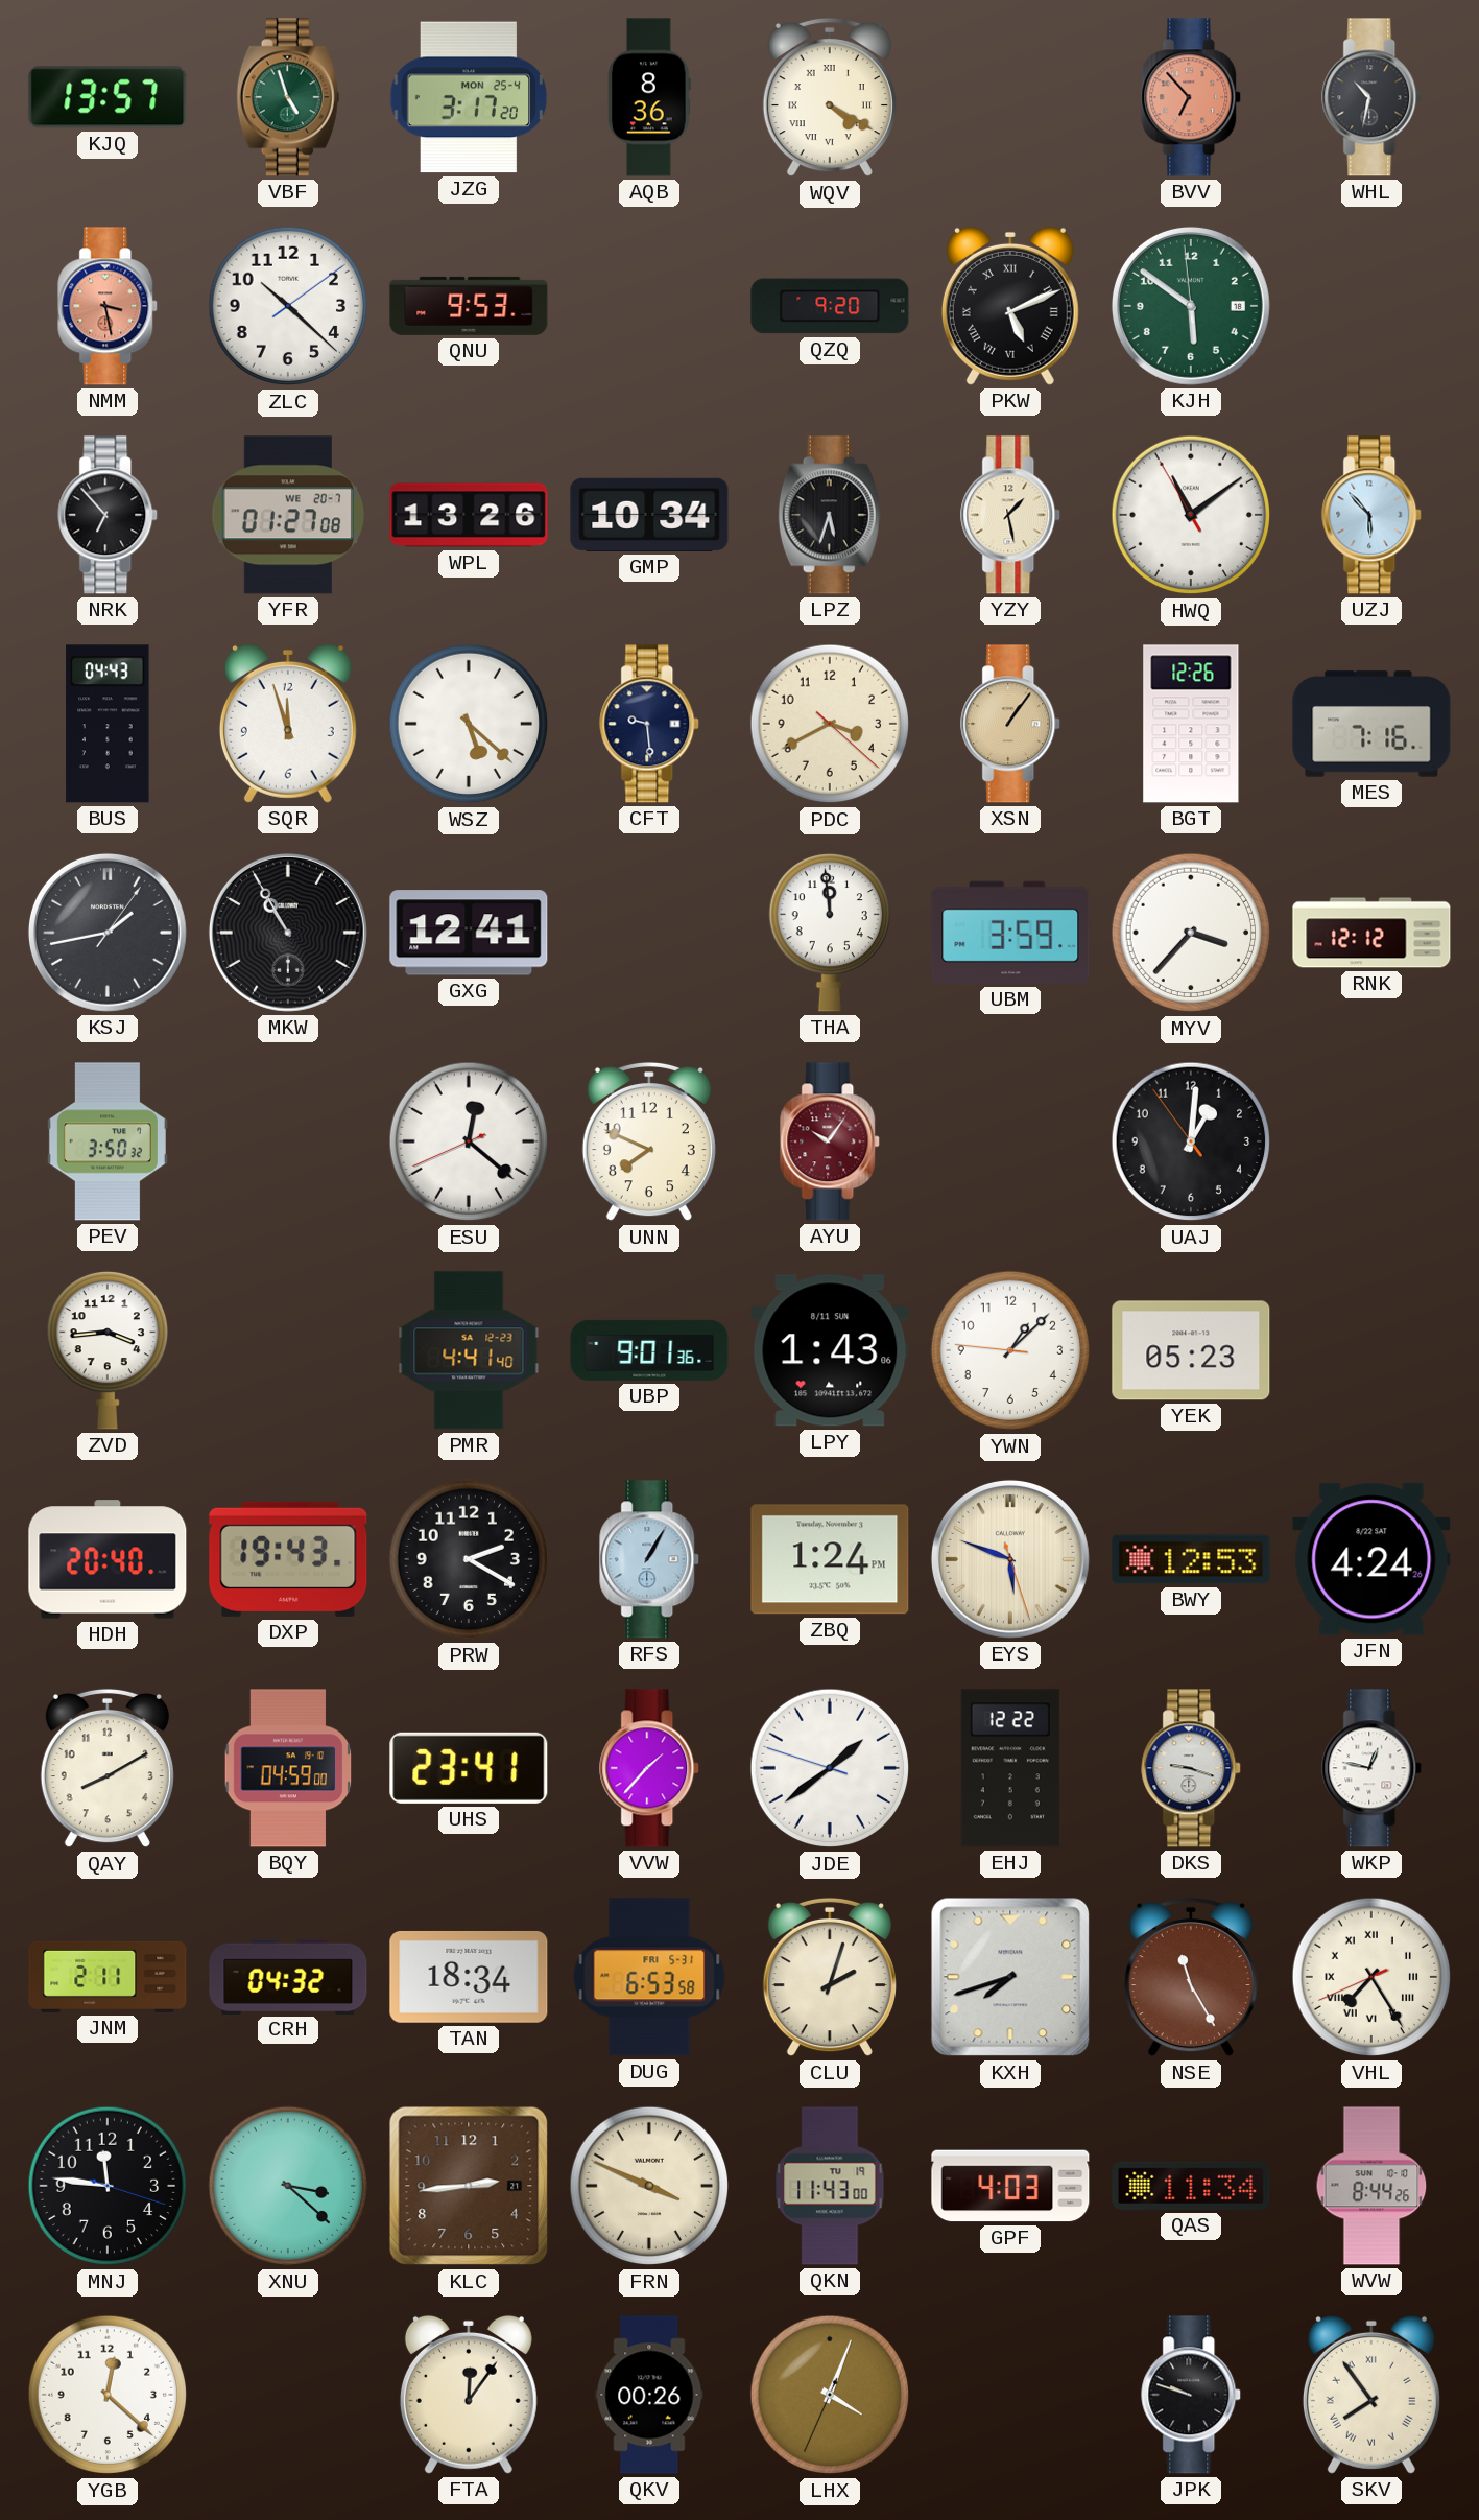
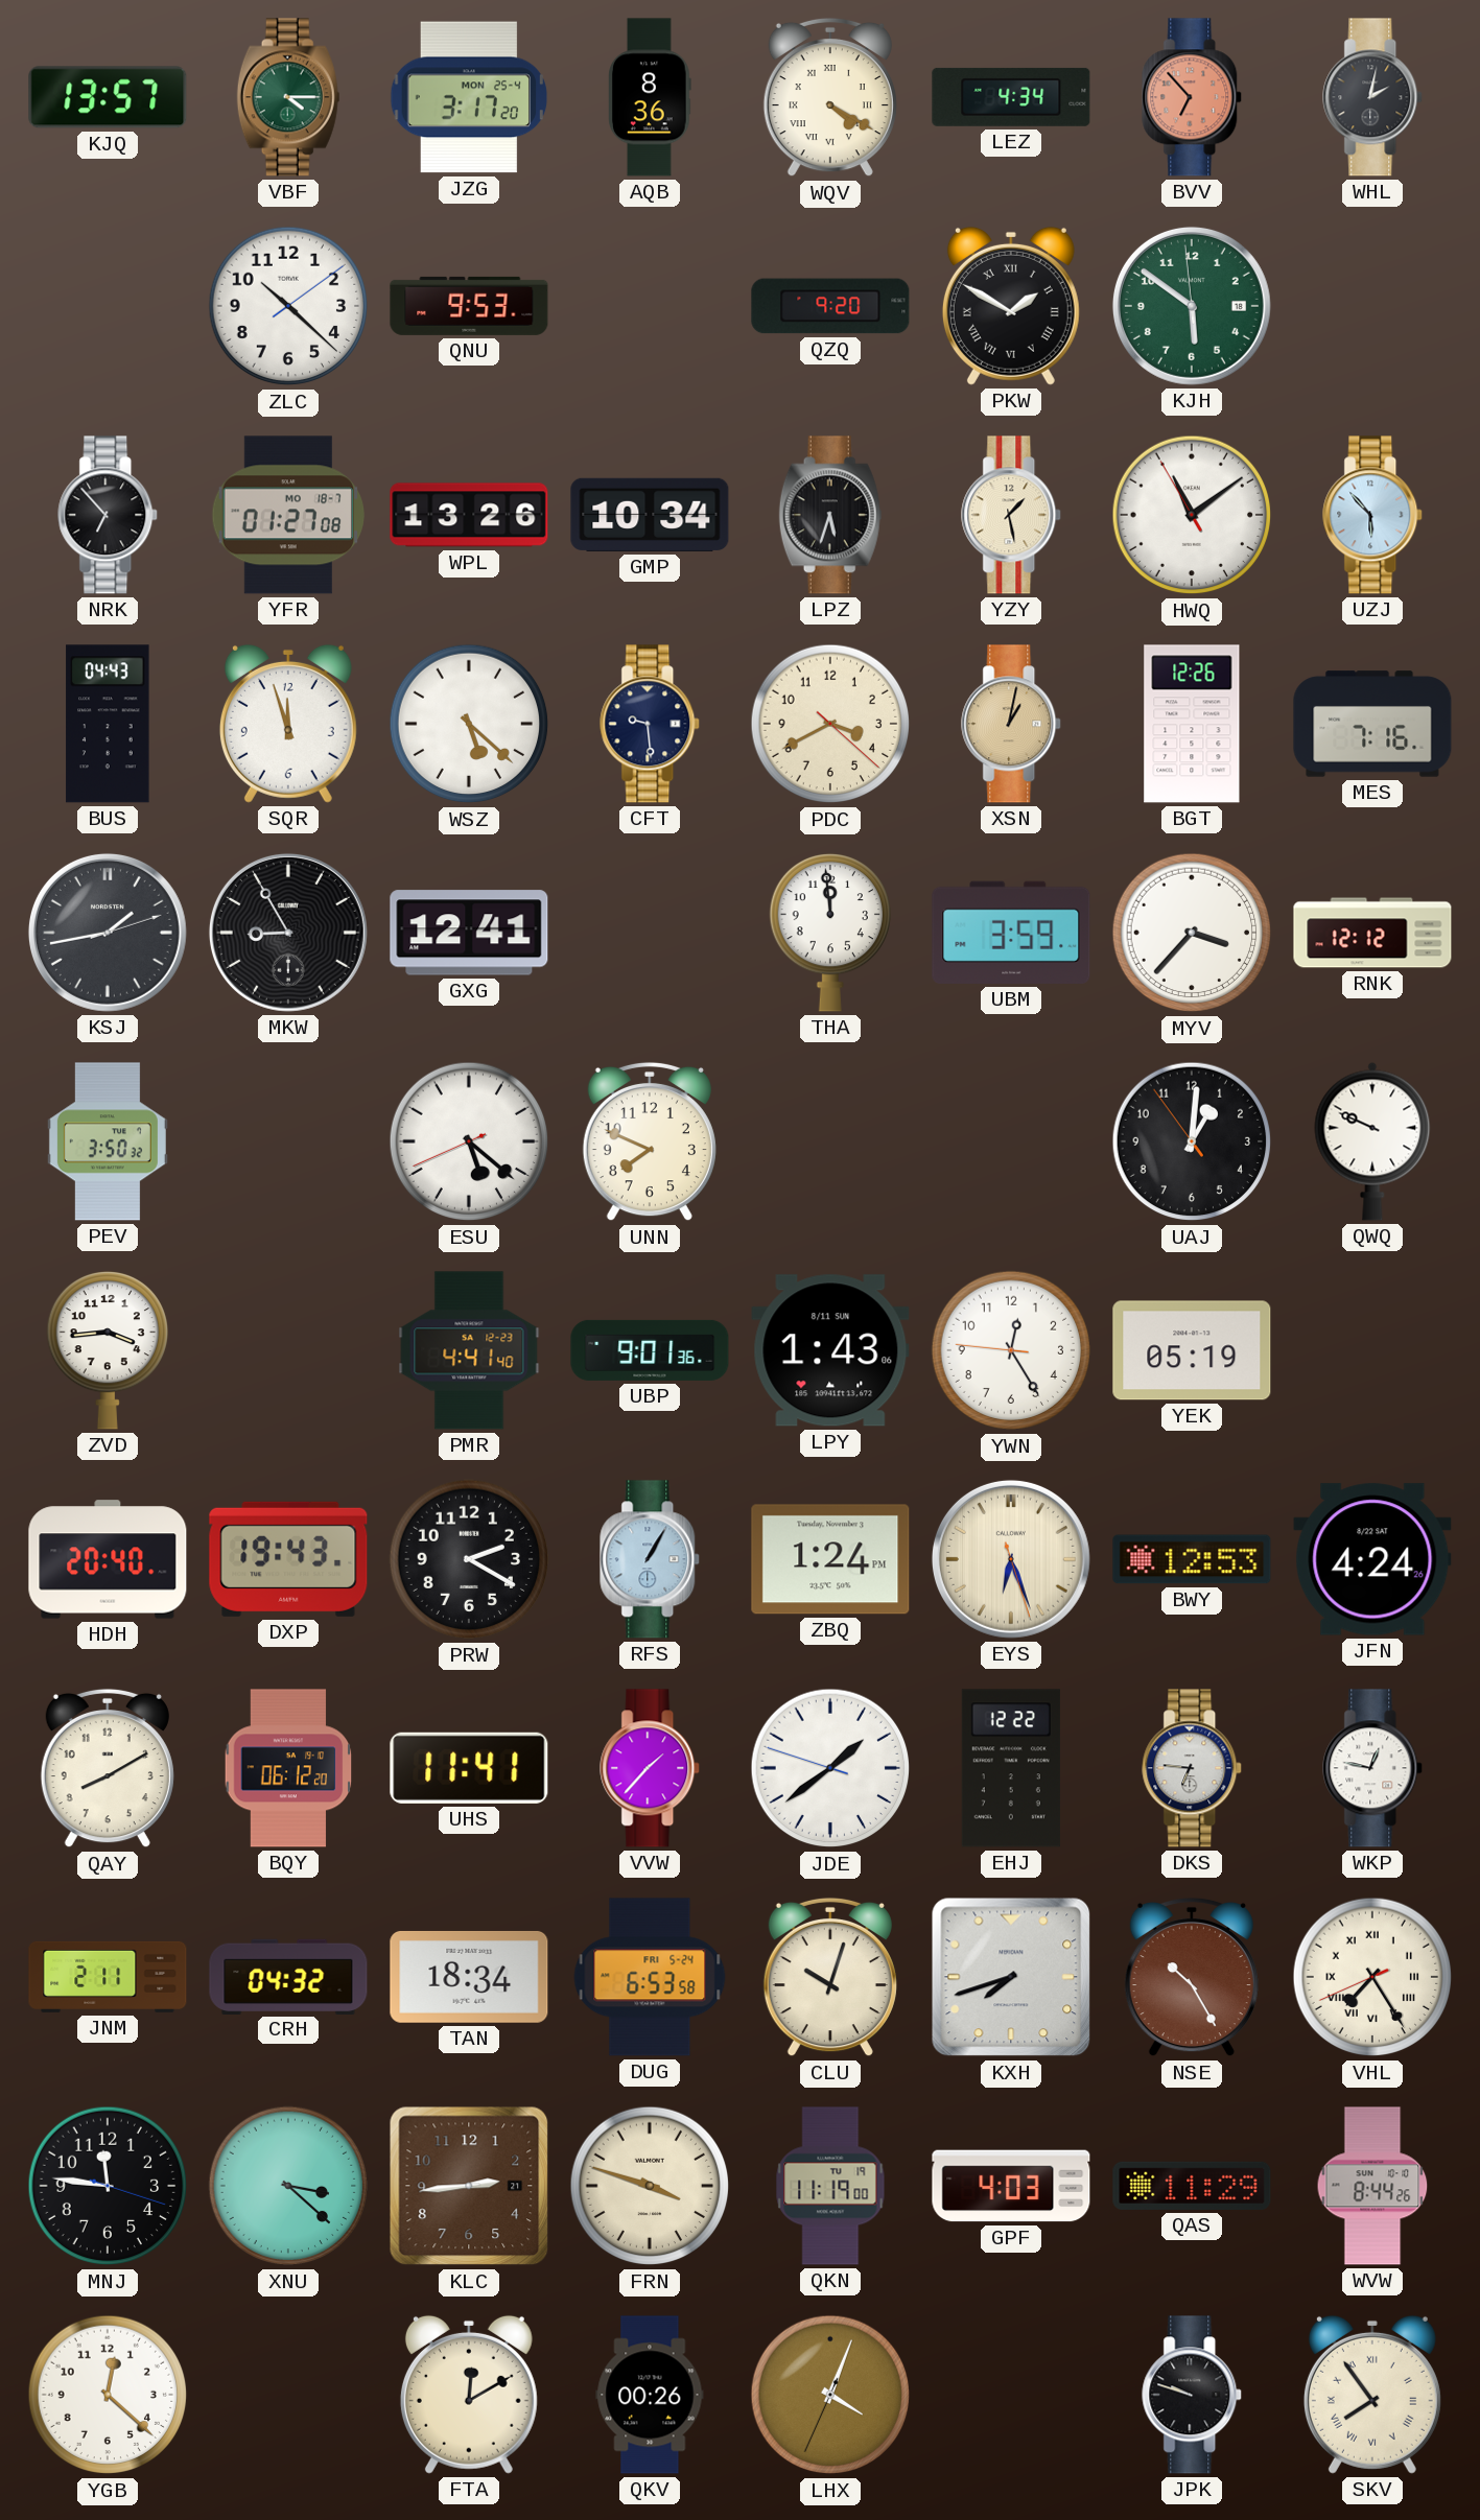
VBF: 4:57 -> 4:15 (288, 97)
LEZ: none -> 4:34 (1011, 97)
WHL: 10:32 -> 2:02 (1373, 97)
NMM: 3:28 -> none (109, 306)
PKW: 5:11 -> 1:50 (1011, 306)
YFR date: WE 20-7 -> MO 18-7 (287, 515)
XSN: 1:06 -> 1:02 (1012, 724)
KSJ: 1:43:06 -> 1:43:12 (108, 933)
MKW: 10:55 -> 8:55 (288, 933)
ESU: 12:21 -> 5:21 (469, 1141)
AYU: 10:06 -> none (831, 1141)
QWQ: none -> 9:49 (1372, 1141)
YWN: 1:07 -> 12:24 (1011, 1350)
YEK: 05:23 -> 05:19 (1192, 1350)
EYS: 5:48 -> 6:26 (1011, 1559)
BQY: 04:59 -> 06:12 (288, 1768)
UHS: 23:41 -> 11:41 (469, 1768)
DKS: 9:18 -> 6:46 (1193, 1768)
DUG date: FRI 5-31 -> FRI 5-24 (650, 1977)
CLU: 2:03 -> 10:03 (830, 1977)
NSE: 11:25 -> 10:25 (1192, 1977)
FRN: 3:49 -> 3:48 (650, 2186)
QKN: 11:43 -> 11:19 (830, 2186)
QAS: 11:34 -> 11:29 (1192, 2186)
FTA: 12:06 -> 12:10 (469, 2395)
